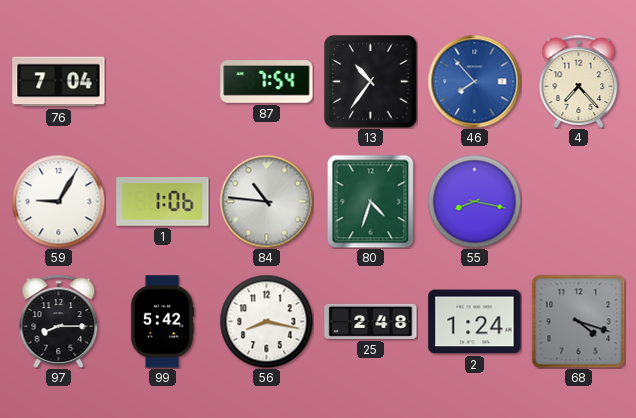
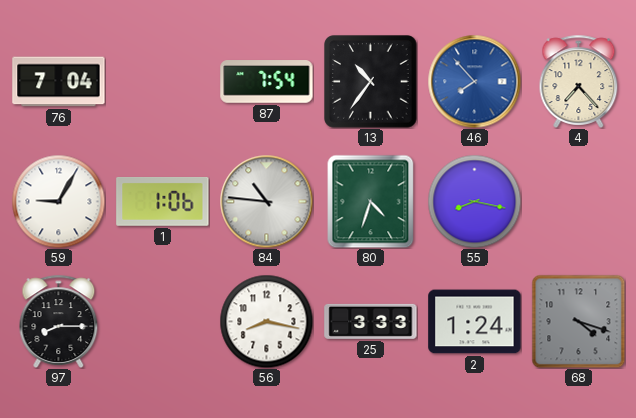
99: 5:42 -> none (162, 322)
25: 2:48 -> 3:33 (371, 321)
